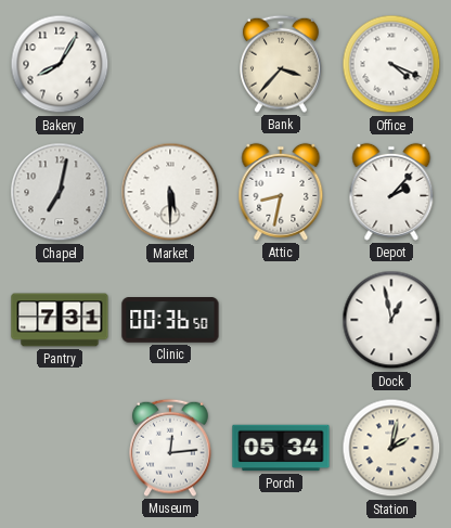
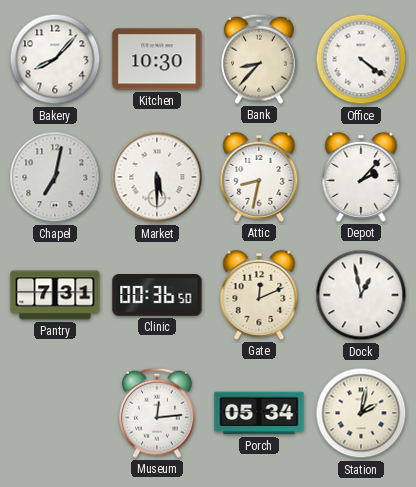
Bakery: 8:05 -> 8:07 (55, 59)
Kitchen: none -> 10:30 (157, 59)
Bank: 3:37 -> 8:37 (260, 59)
Office: 4:19 -> 4:21 (361, 59)
Gate: none -> 12:11 (259, 295)
